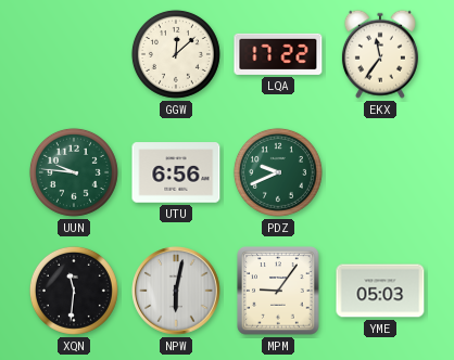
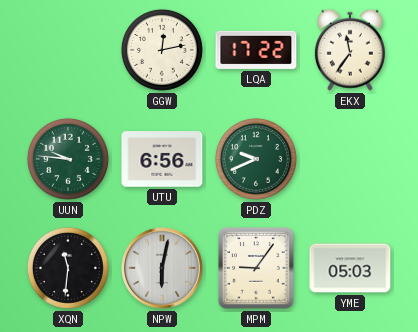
GGW: 12:08 -> 12:13 (162, 50)
